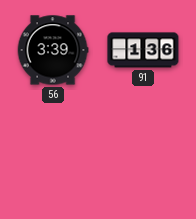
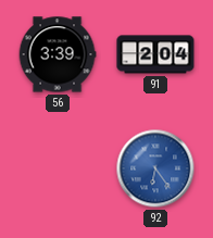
91: 1:36 -> 2:04 (155, 54)
92: none -> 6:24 (155, 168)
